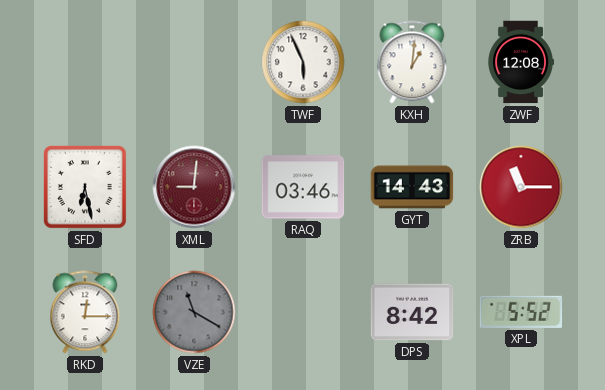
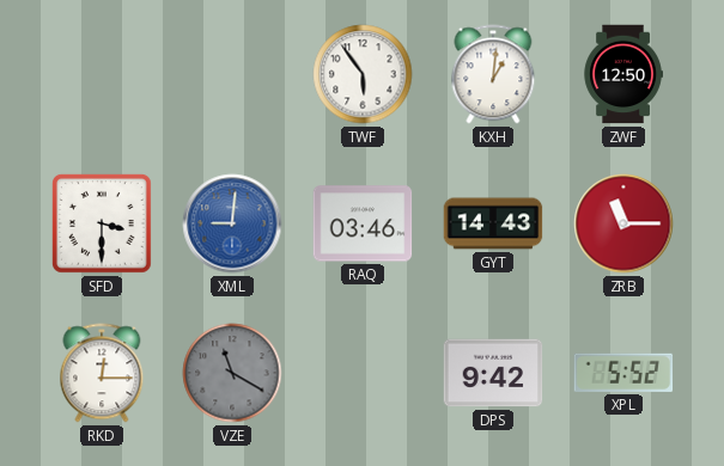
TWF: 5:56 -> 5:54 (363, 74)
ZWF: 12:08 -> 12:50 (623, 74)
SFD: 6:28 -> 3:30 (102, 223)
XML dial: burgundy -> blue (232, 223)
DPS: 8:42 -> 9:42 (493, 373)
